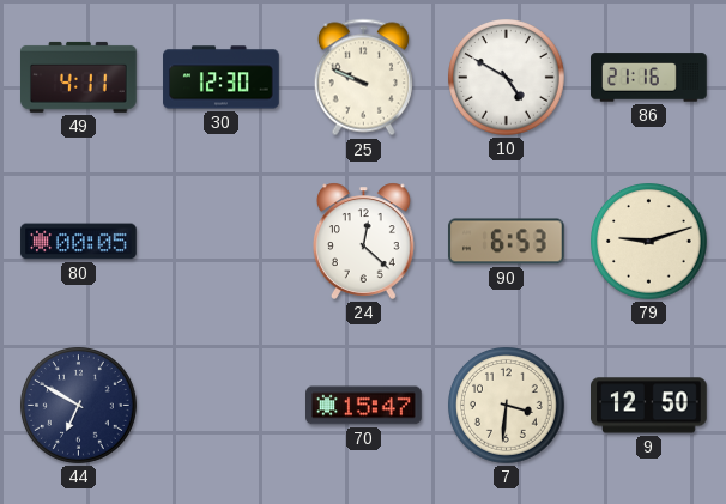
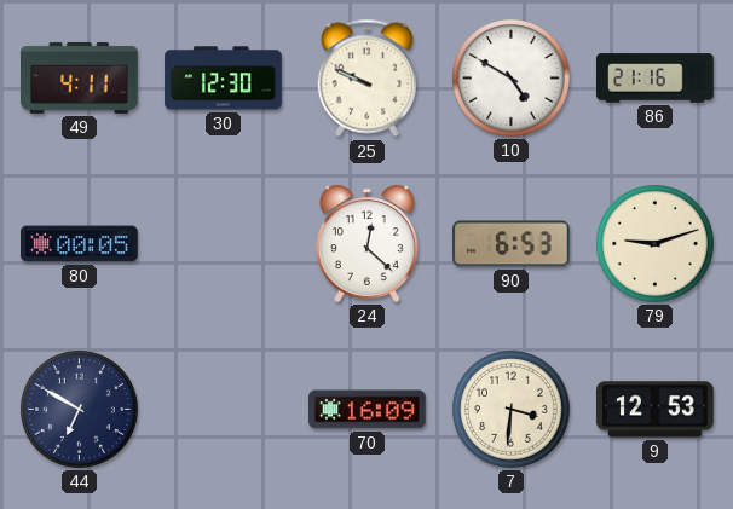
70: 15:47 -> 16:09 (368, 410)
9: 12:50 -> 12:53 (656, 410)
